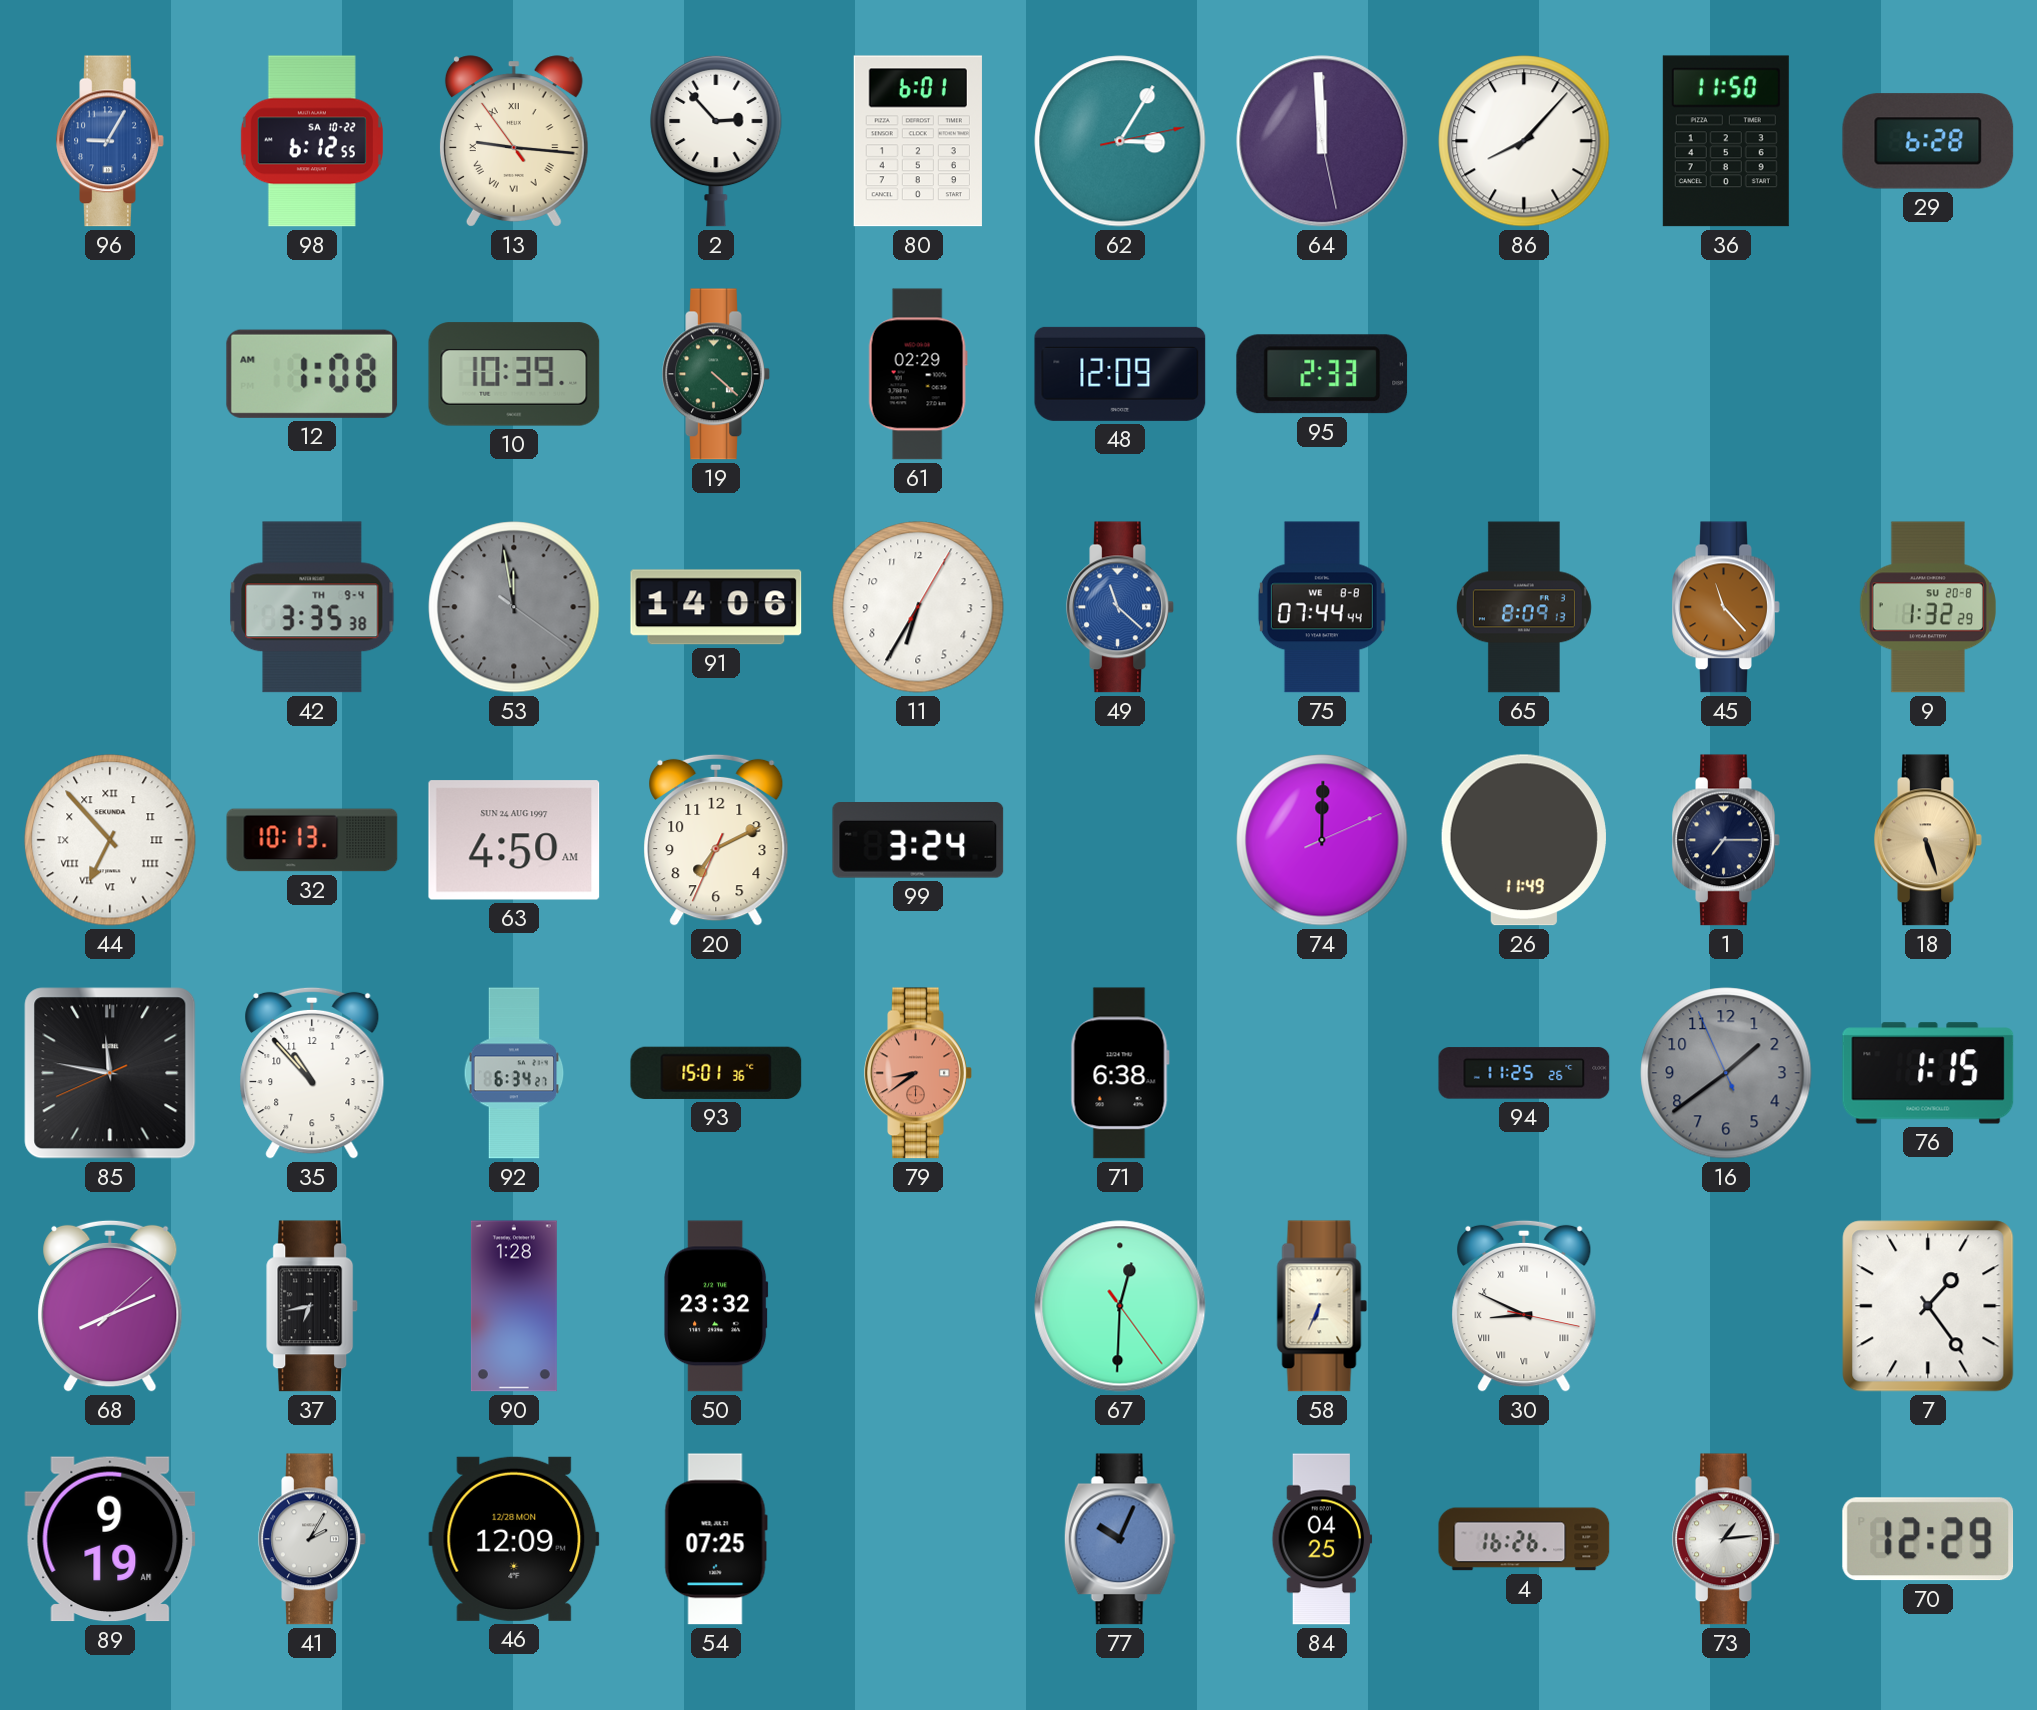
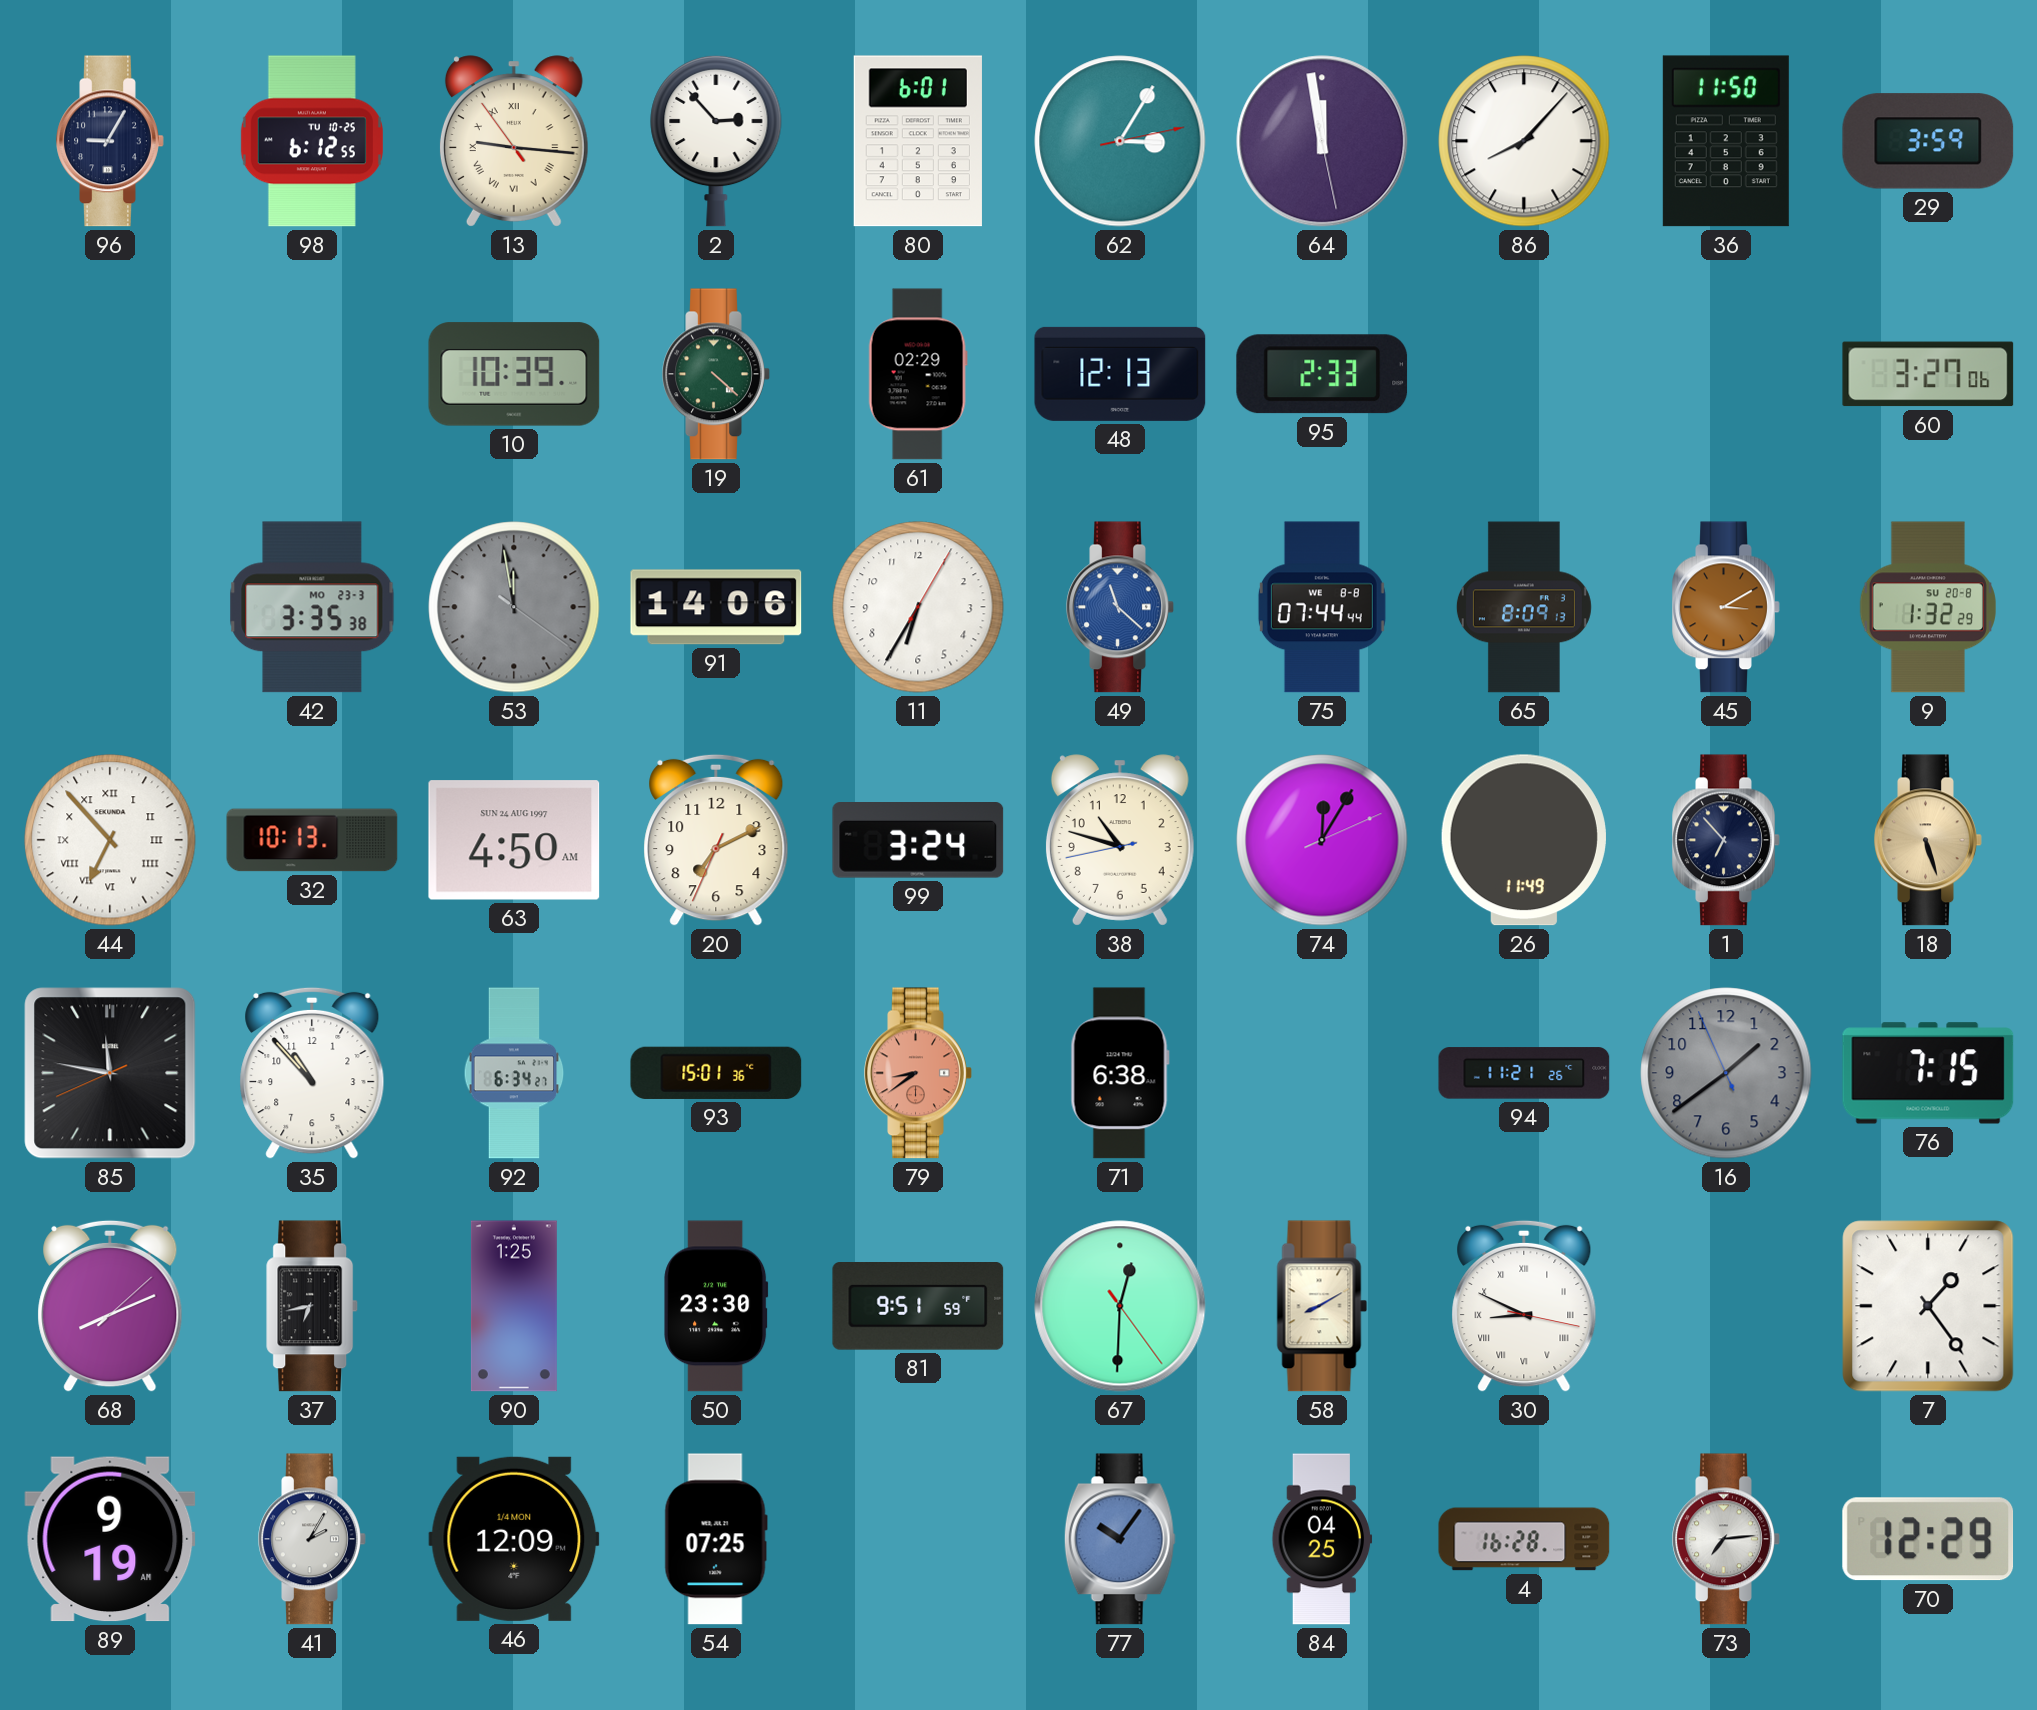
96 dial: blue -> navy (110, 141)
98 date: SA 10-22 -> TU 10-25 (312, 141)
64: 11:59 -> 11:58 (1322, 141)
29: 6:28 -> 3:59 (1928, 141)
12: 1:08 -> none (312, 374)
48: 12:09 -> 12:13 (1120, 374)
60: none -> 3:27 (1928, 374)
42 date: TH 9-4 -> MO 23-3 (312, 607)
45: 11:23 -> 3:10 (1726, 607)
38: none -> 10:47 (1120, 840)
74: 12:00 -> 12:05 (1322, 840)
1: 7:15 -> 6:53 (1726, 840)
94: 11:25 -> 11:21 (1524, 1073)
76: 1:15 -> 7:15 (1928, 1073)
90: 1:28 -> 1:25 (514, 1306)
50: 23:32 -> 23:30 (716, 1306)
81: none -> 9:51 (918, 1307)
58: 6:34 -> 8:10 (1322, 1306)
46 date: 12/28 MON -> 1/4 MON (514, 1539)
77: 10:04 -> 10:06 (1120, 1539)
4: 16:26 -> 16:28 (1524, 1539)
73: 1:14 -> 7:14 (1726, 1539)
